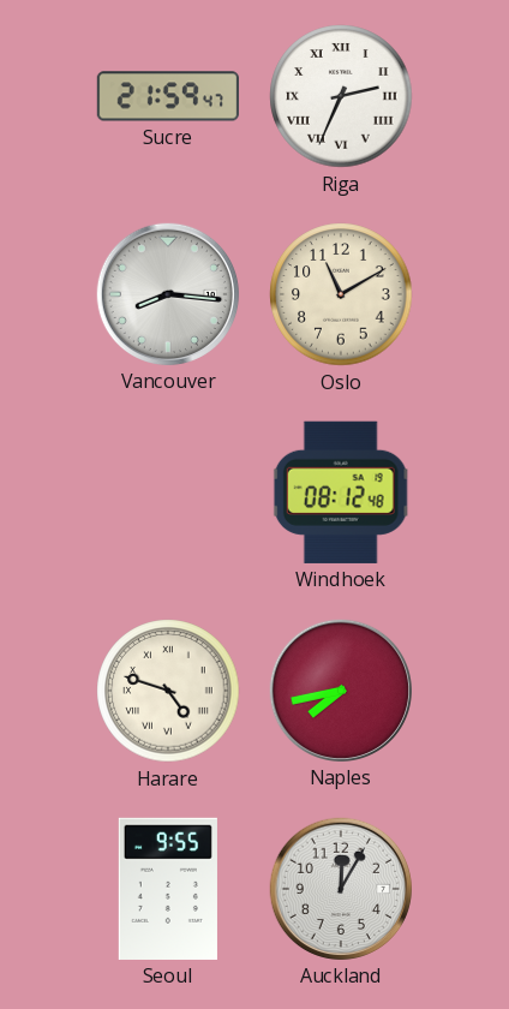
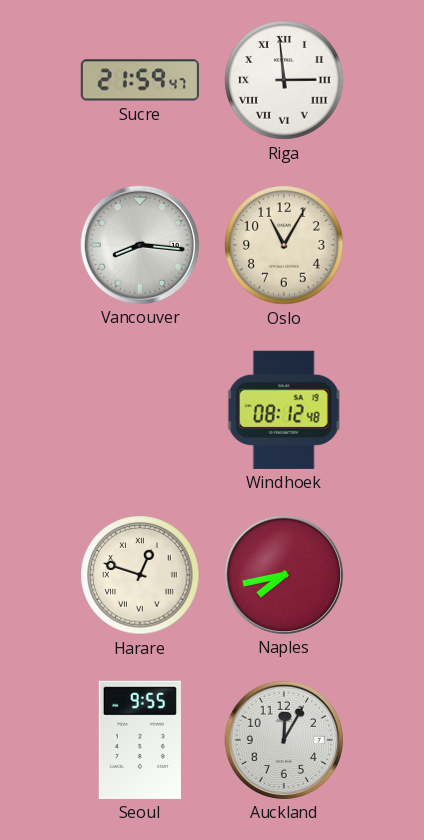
Riga: 2:34 -> 2:59 (284, 80)
Oslo: 11:10 -> 11:05 (284, 245)
Harare: 4:48 -> 12:48 (140, 575)
